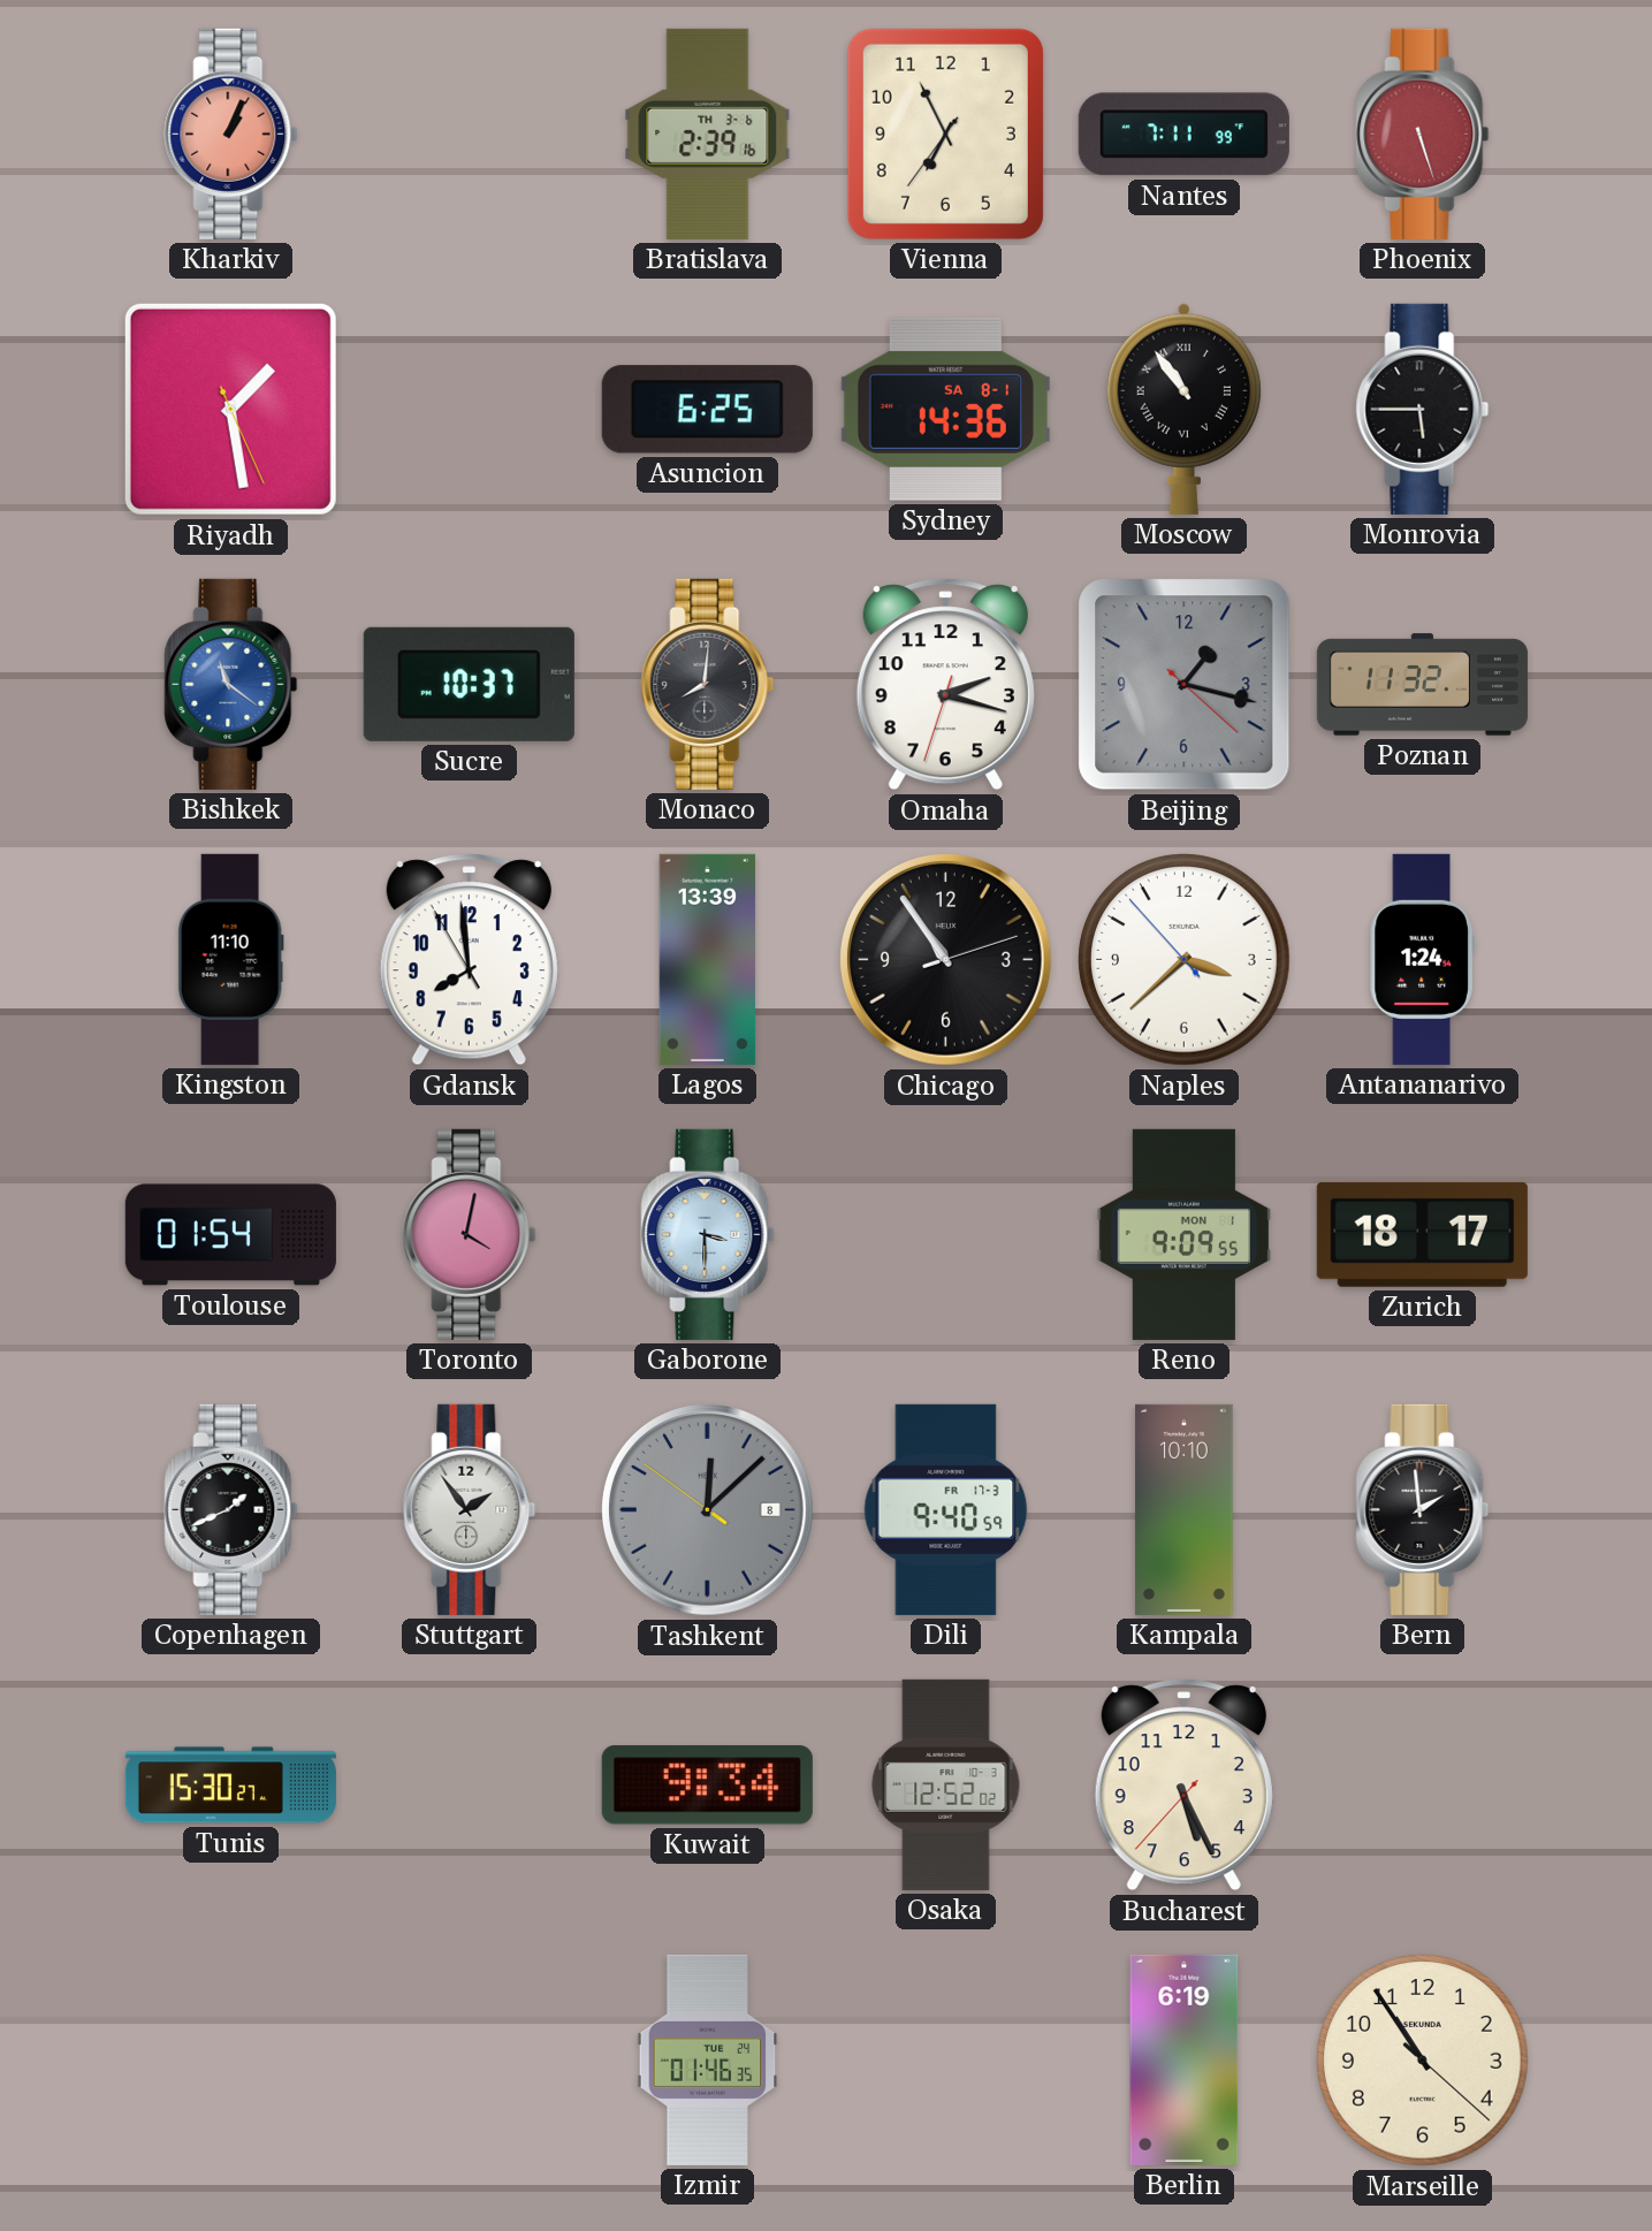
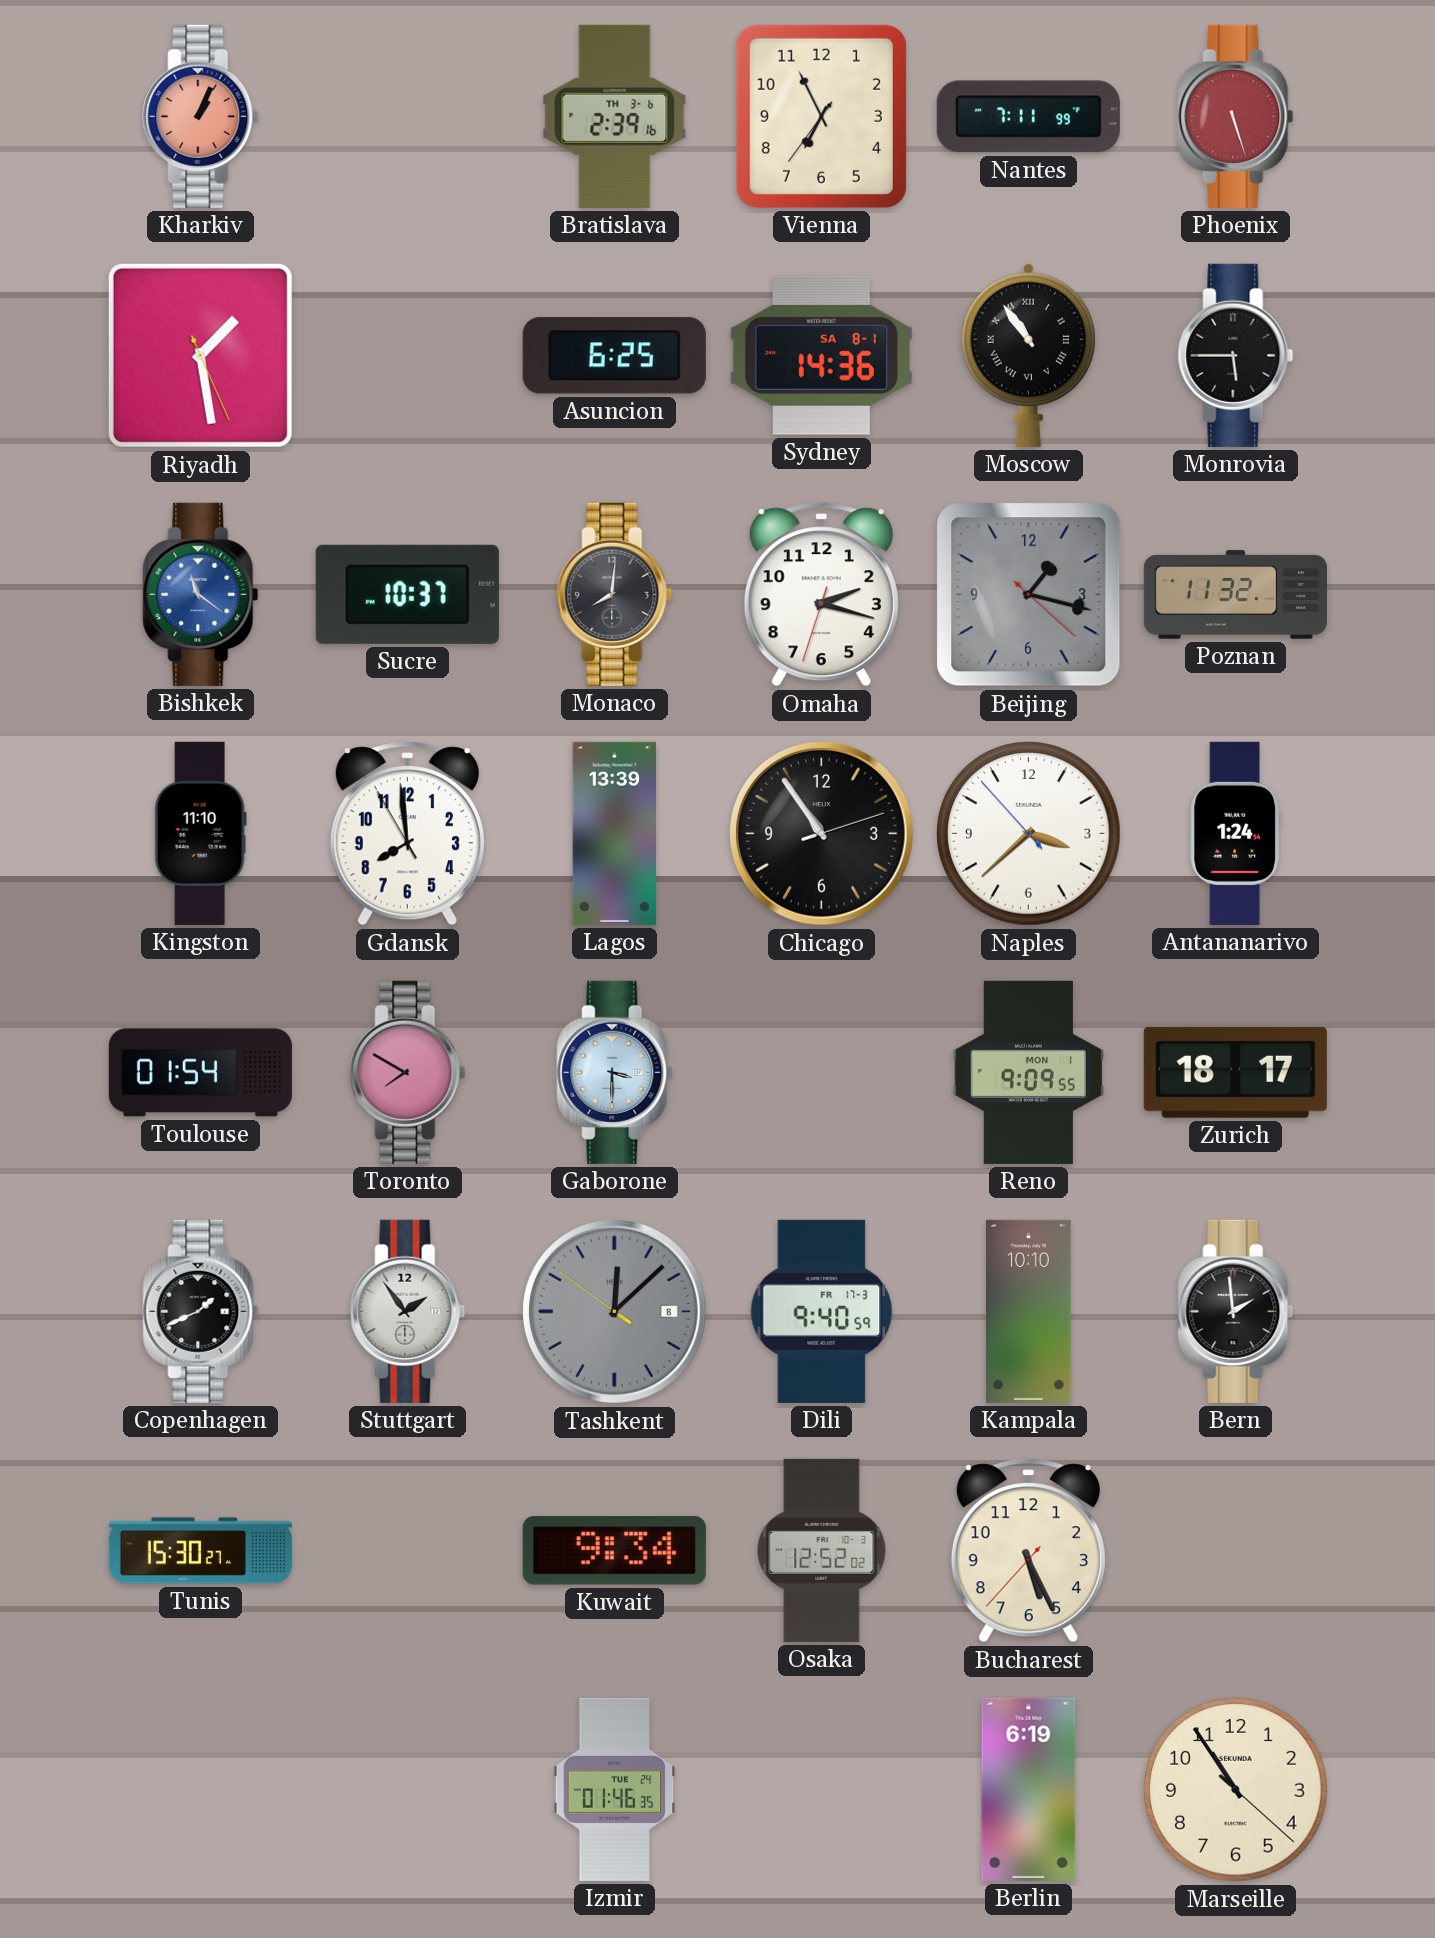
Toronto: 4:02 -> 7:50 (408, 1072)
